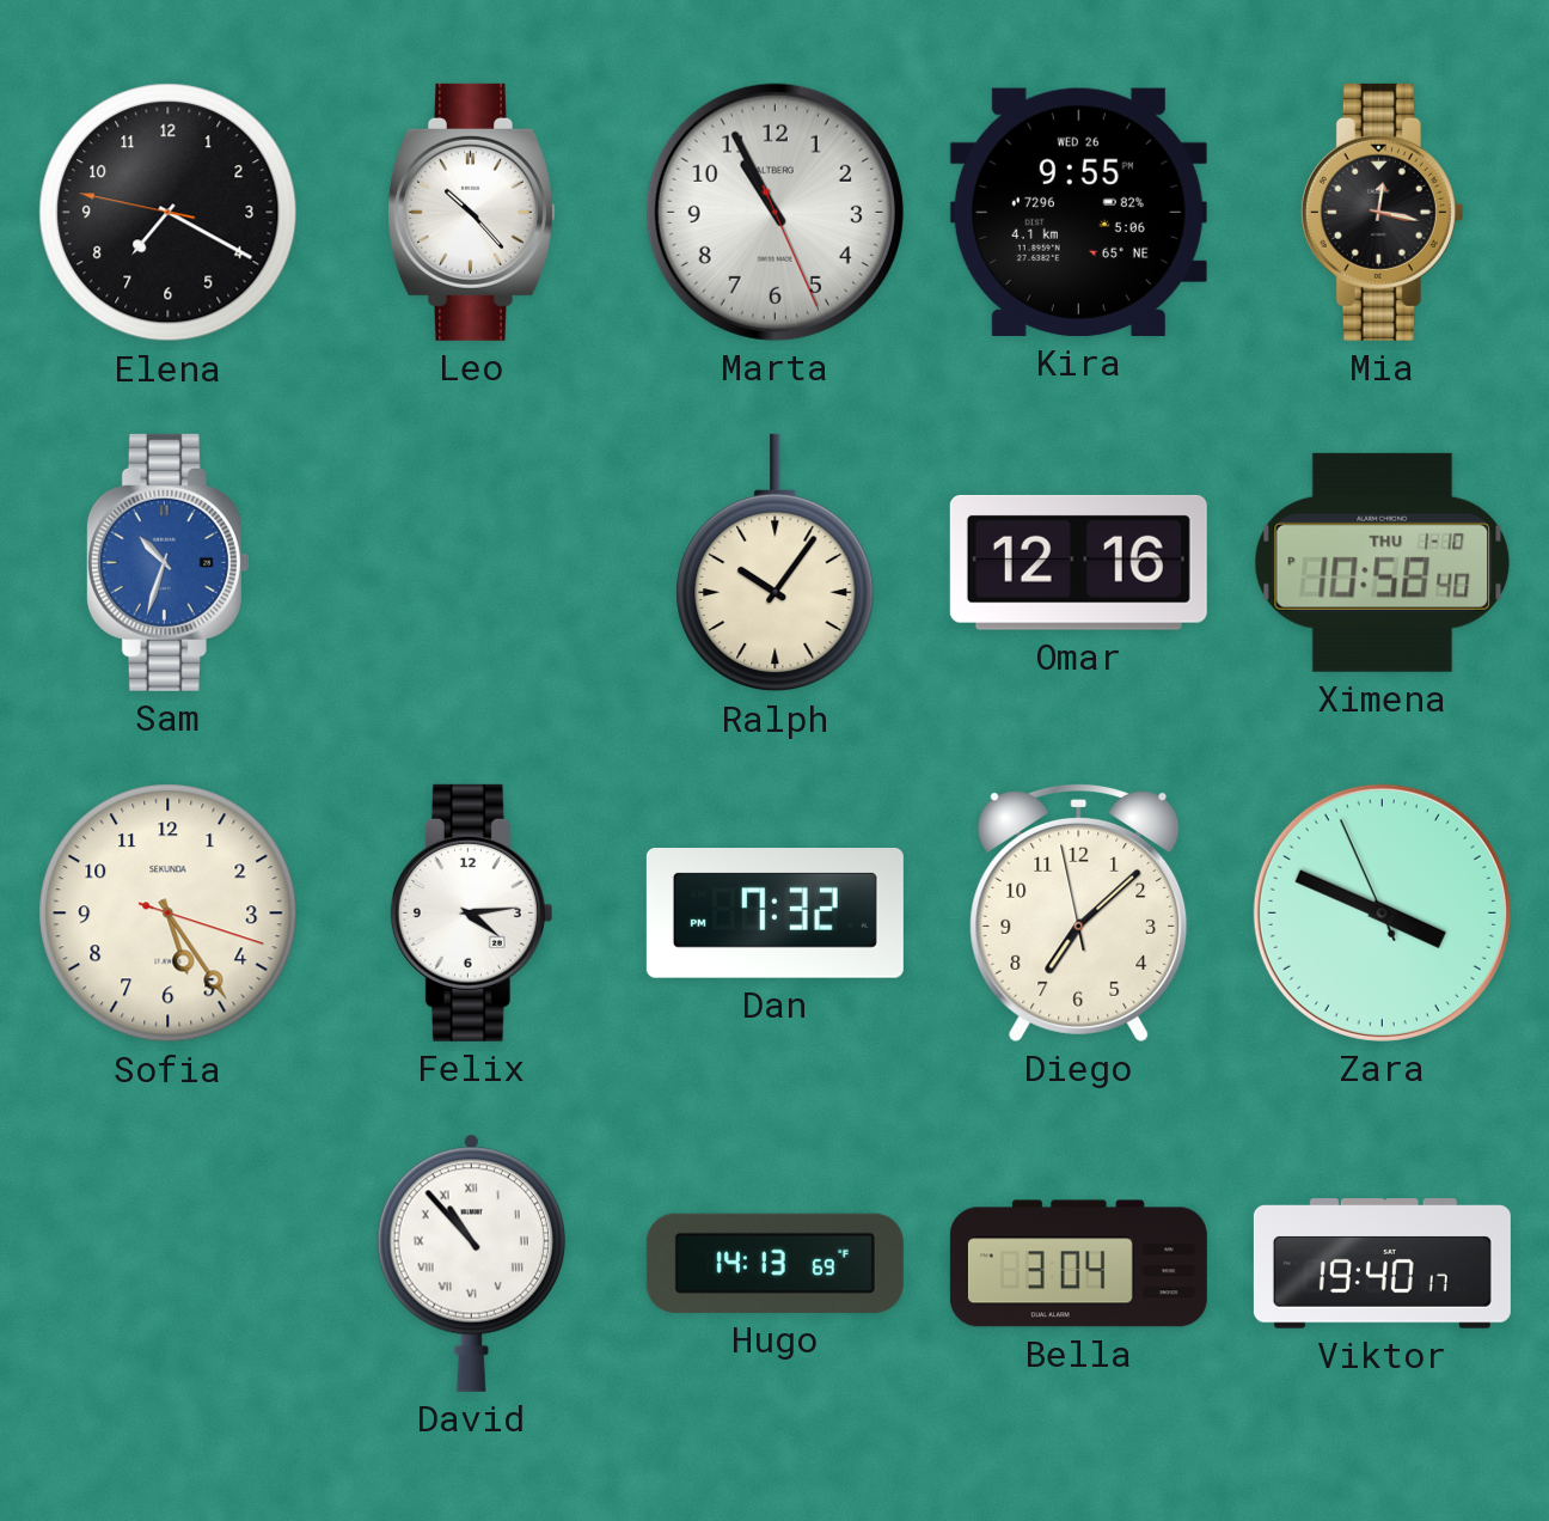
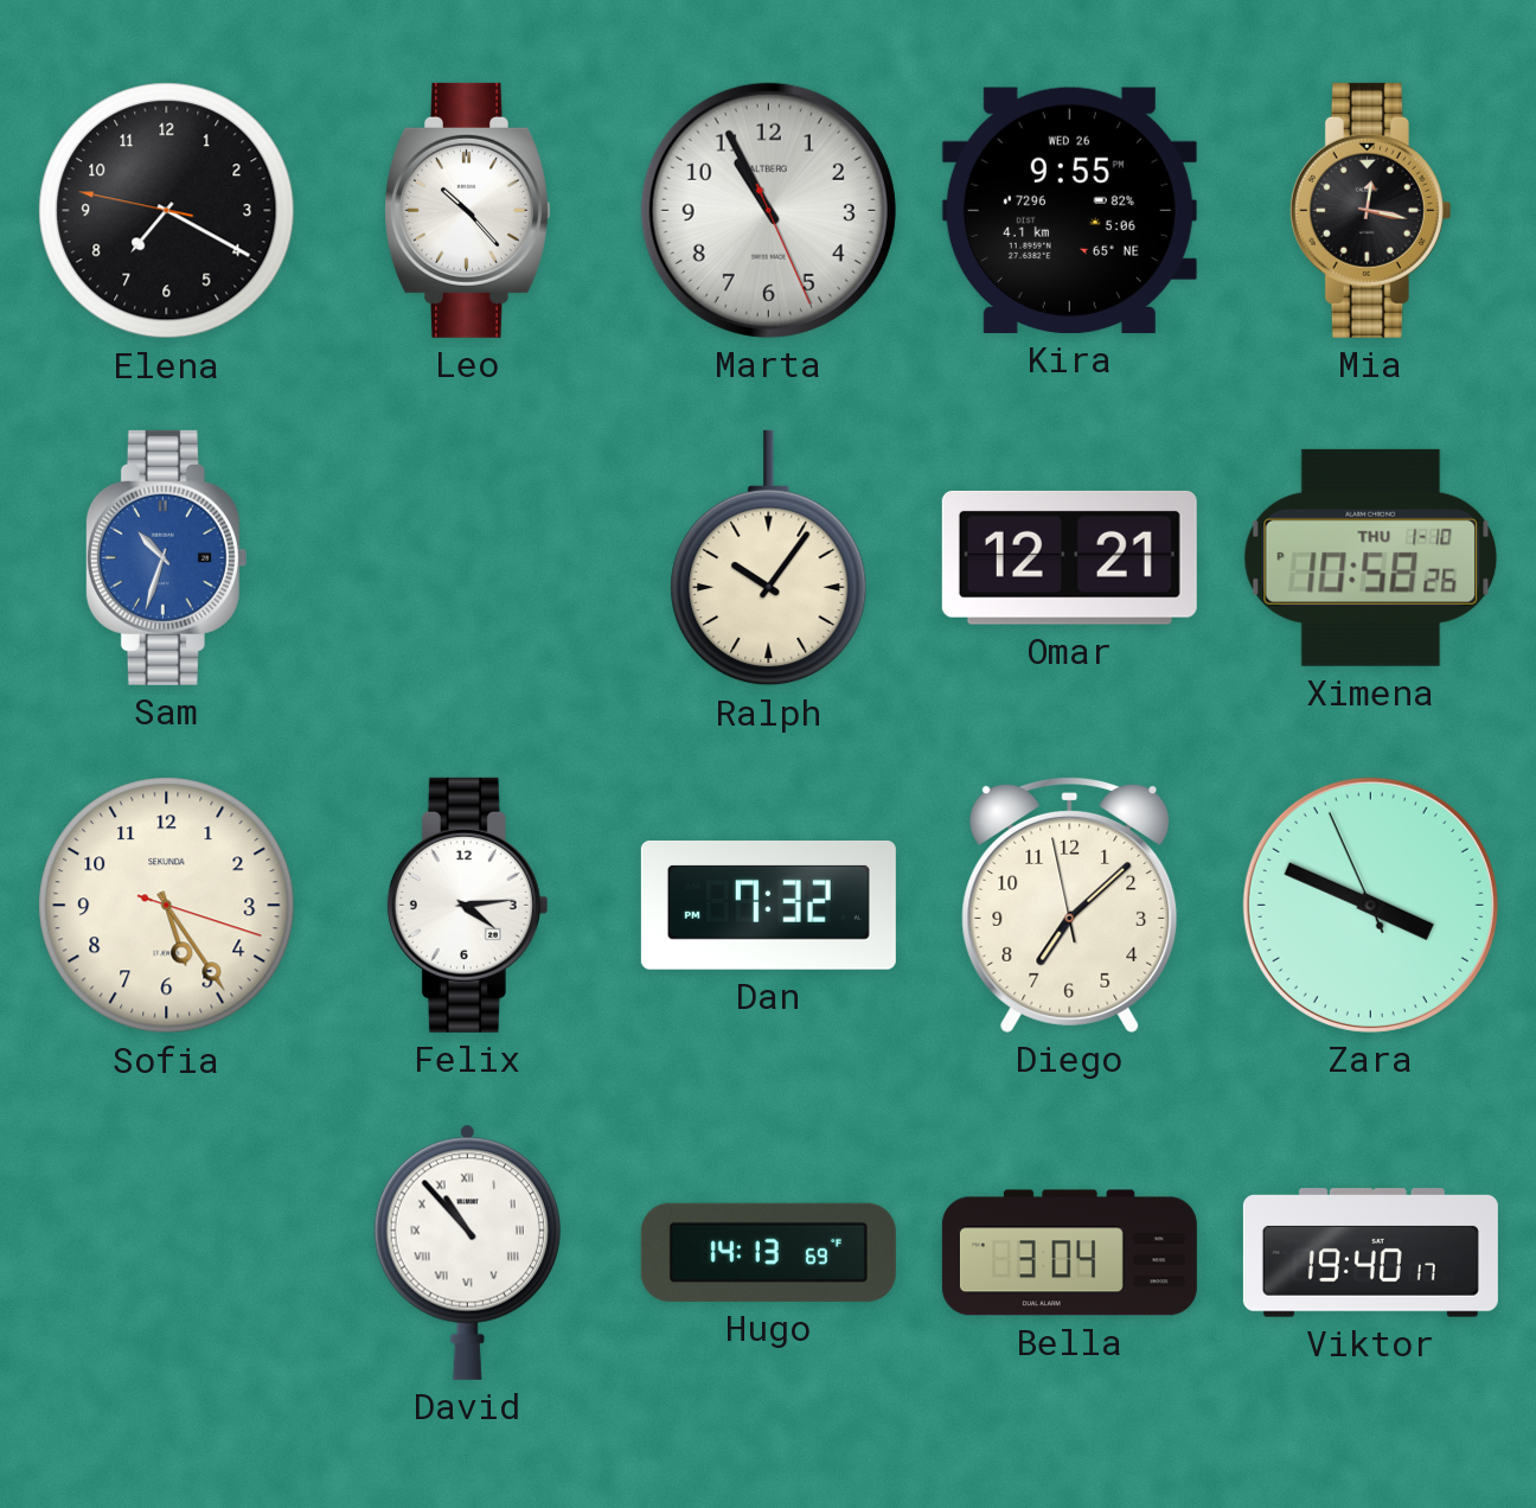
Omar: 12:16 -> 12:21 (1069, 557)
Ximena: 10:58:40 PM -> 10:58:26 PM (1371, 557)
